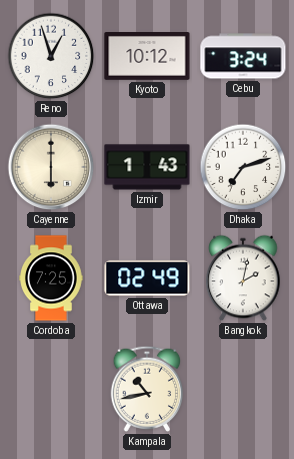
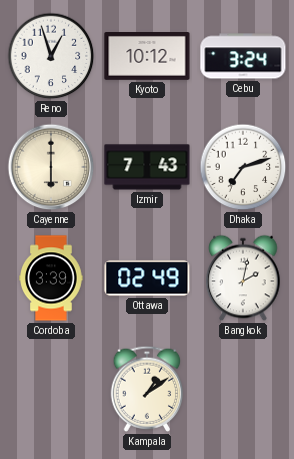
Izmir: 1:43 -> 7:43 (147, 167)
Cordoba: 7:25 -> 3:39 (51, 278)
Kampala: 10:43 -> 1:09 (147, 389)
